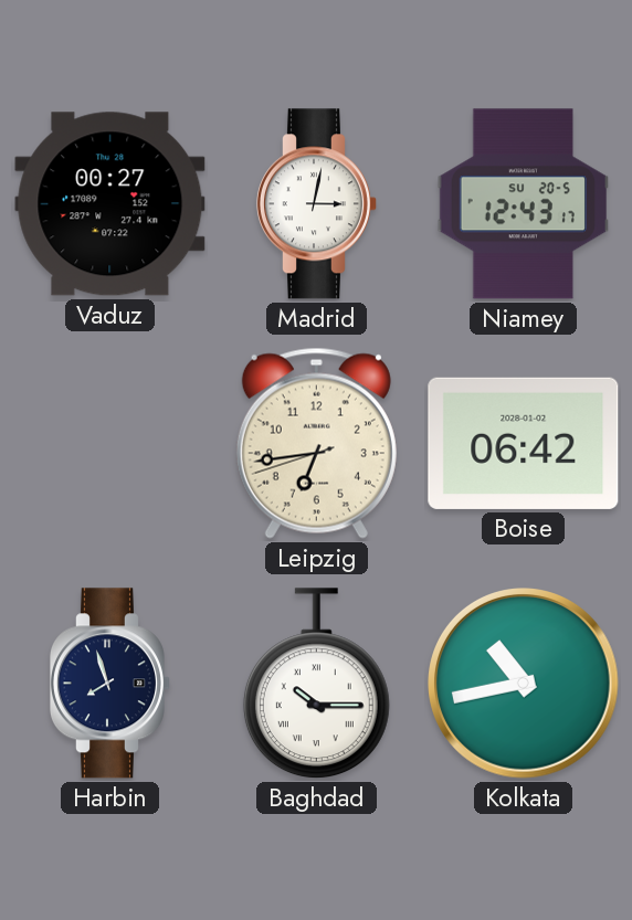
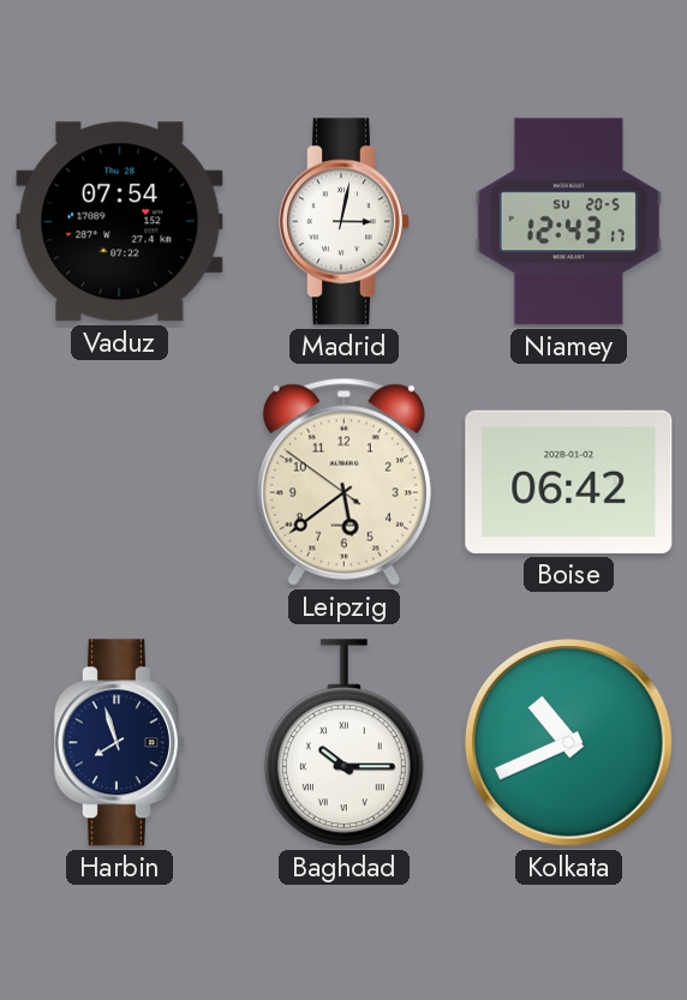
Vaduz: 00:27 -> 07:54 (120, 222)
Leipzig: 6:43 -> 5:38 (343, 481)
Kolkata: 10:43 -> 10:41 (569, 743)
